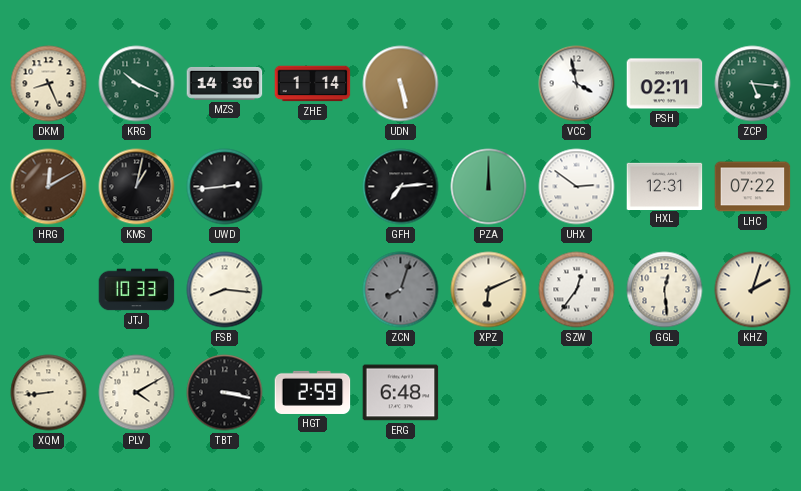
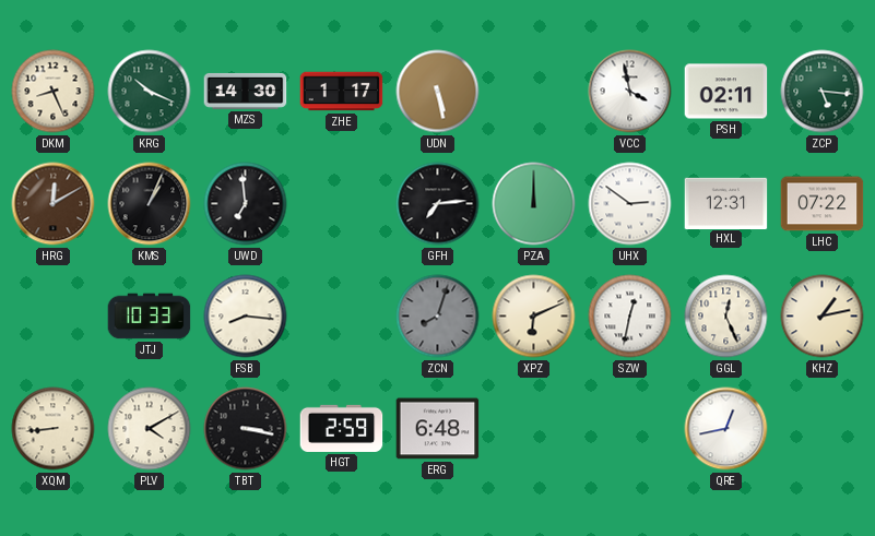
ZHE: 1:14 -> 1:17 (342, 92)
KMS: 1:02 -> 1:04 (150, 204)
UWD: 2:44 -> 6:59 (246, 204)
SZW: 12:36 -> 12:32 (630, 317)
GGL: 12:29 -> 12:26 (726, 317)
KHZ: 2:03 -> 1:13 (823, 317)
QRE: none -> 12:43 (726, 429)
